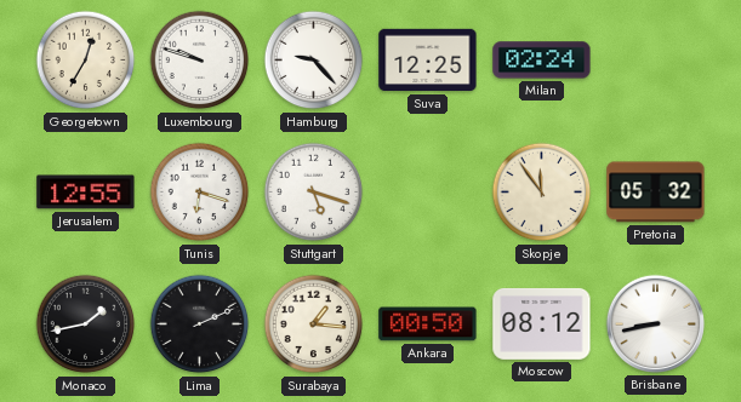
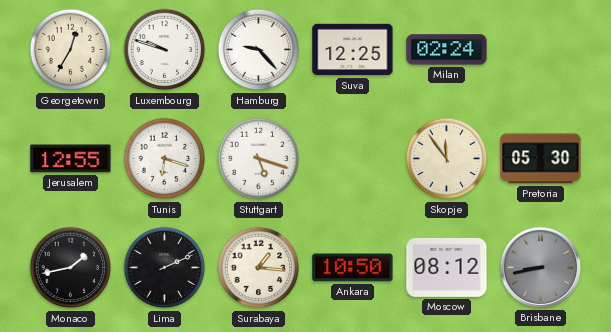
Pretoria: 05:32 -> 05:30 (541, 159)
Ankara: 00:50 -> 10:50 (353, 268)
Brisbane dial: white -> grey (540, 267)
